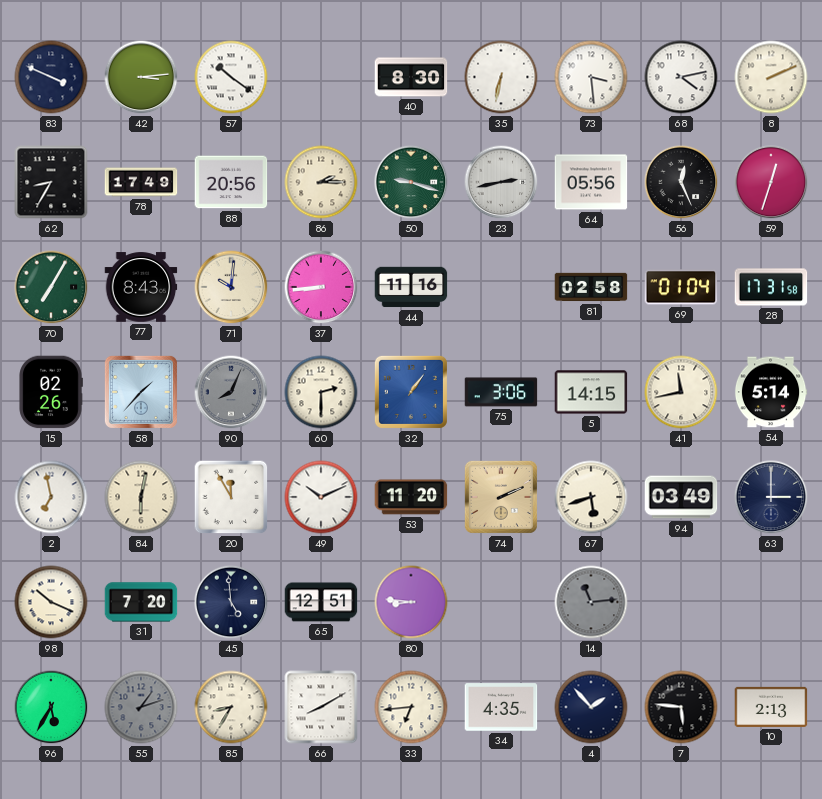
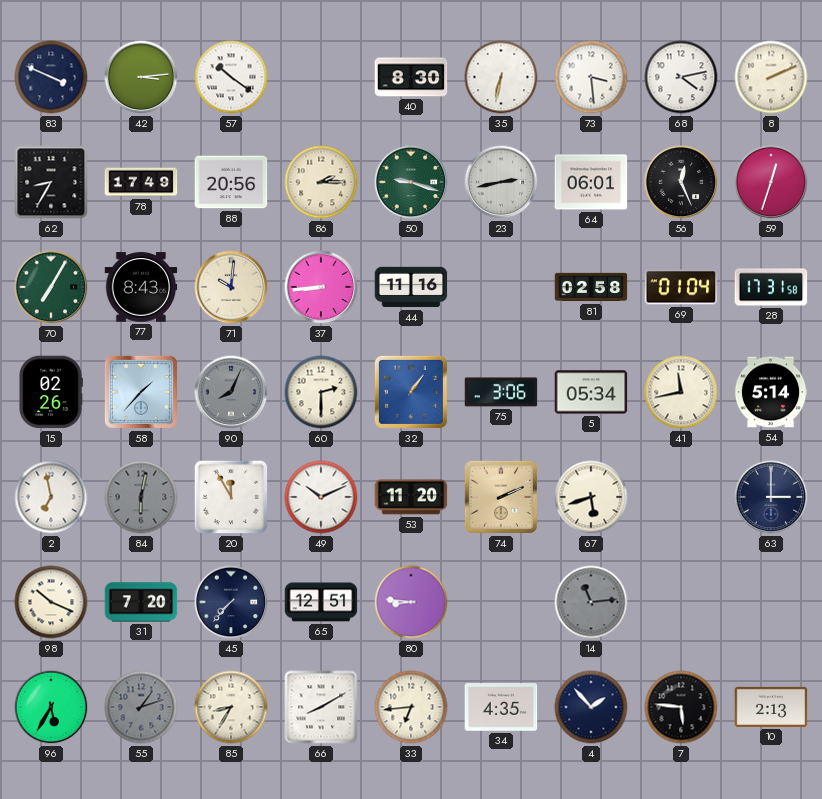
64: 05:56 -> 06:01 (591, 182)
5: 14:15 -> 05:34 (591, 392)
84 dial: cream -> grey (141, 497)
94: 03:49 -> none (681, 497)
45: 4:59 -> 7:37 (231, 602)
